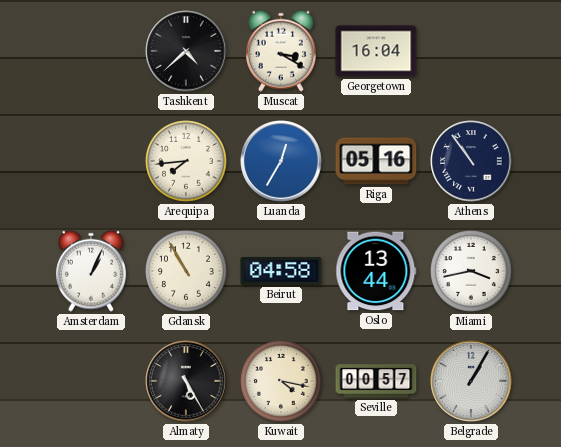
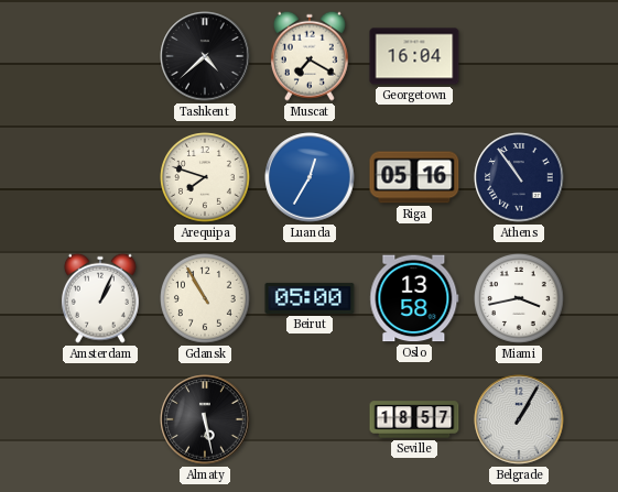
Muscat: 3:20 -> 7:20 (310, 56)
Arequipa: 7:44 -> 7:48 (206, 178)
Beirut: 04:58 -> 05:00 (310, 298)
Oslo: 13:44 -> 13:58 (414, 298)
Almaty: 5:25 -> 5:28 (205, 419)
Kuwait: 4:17 -> none (282, 382)
Seville: 00:57 -> 18:57 (414, 419)
